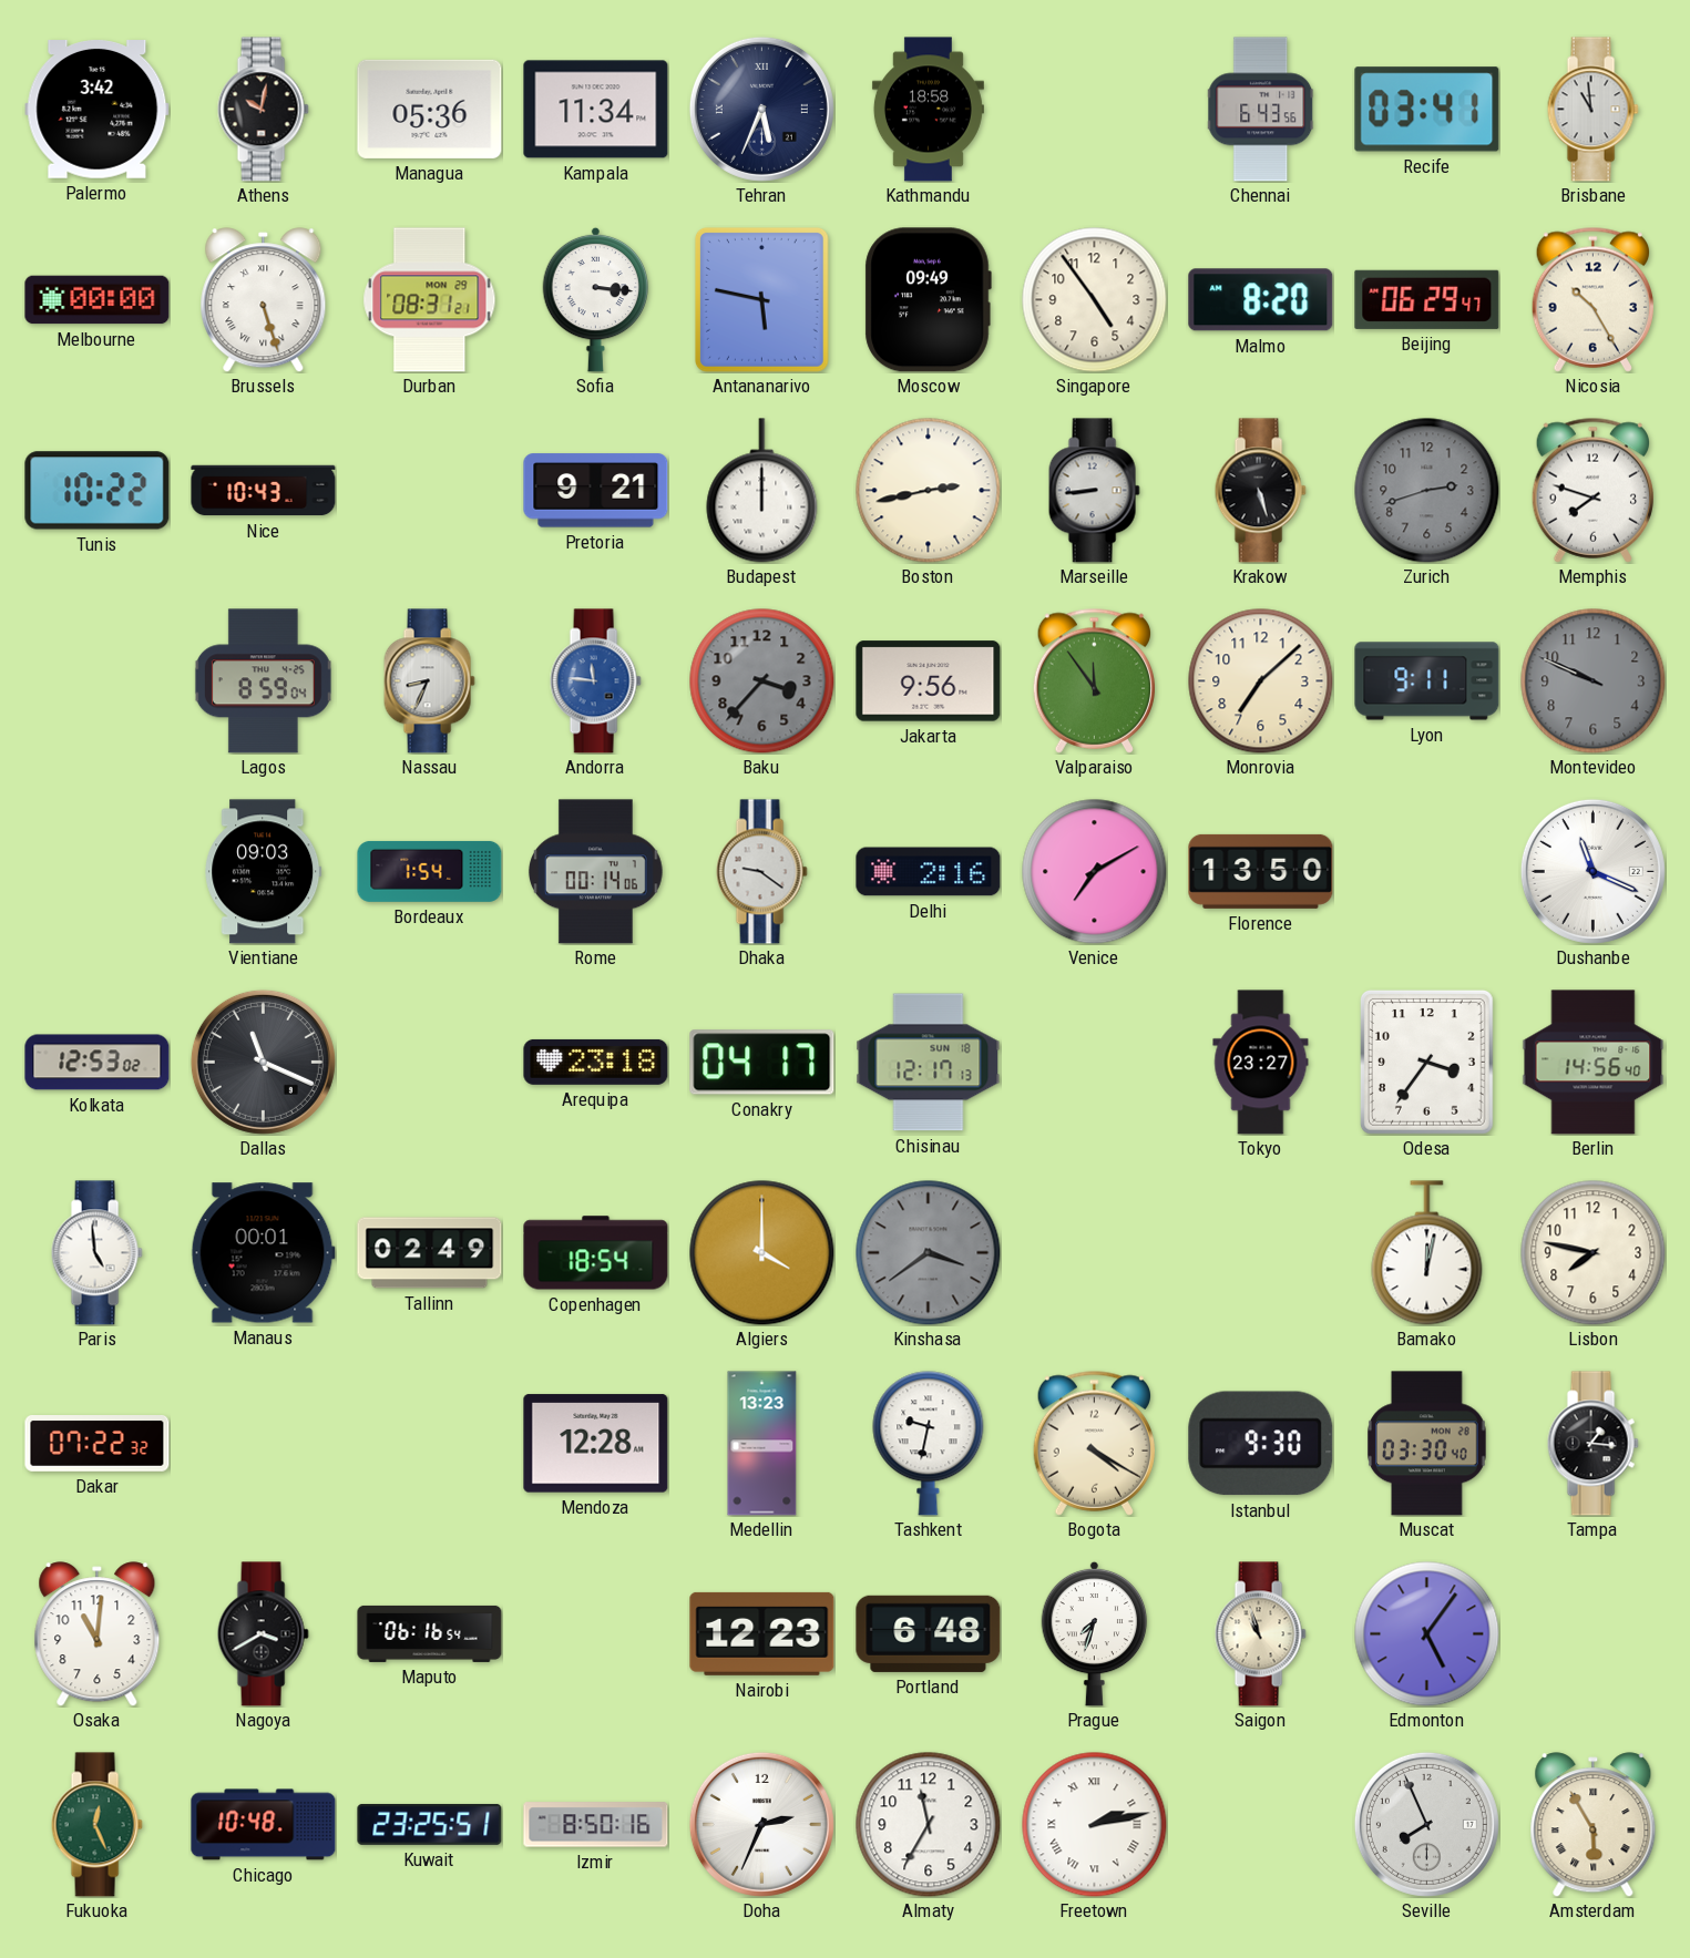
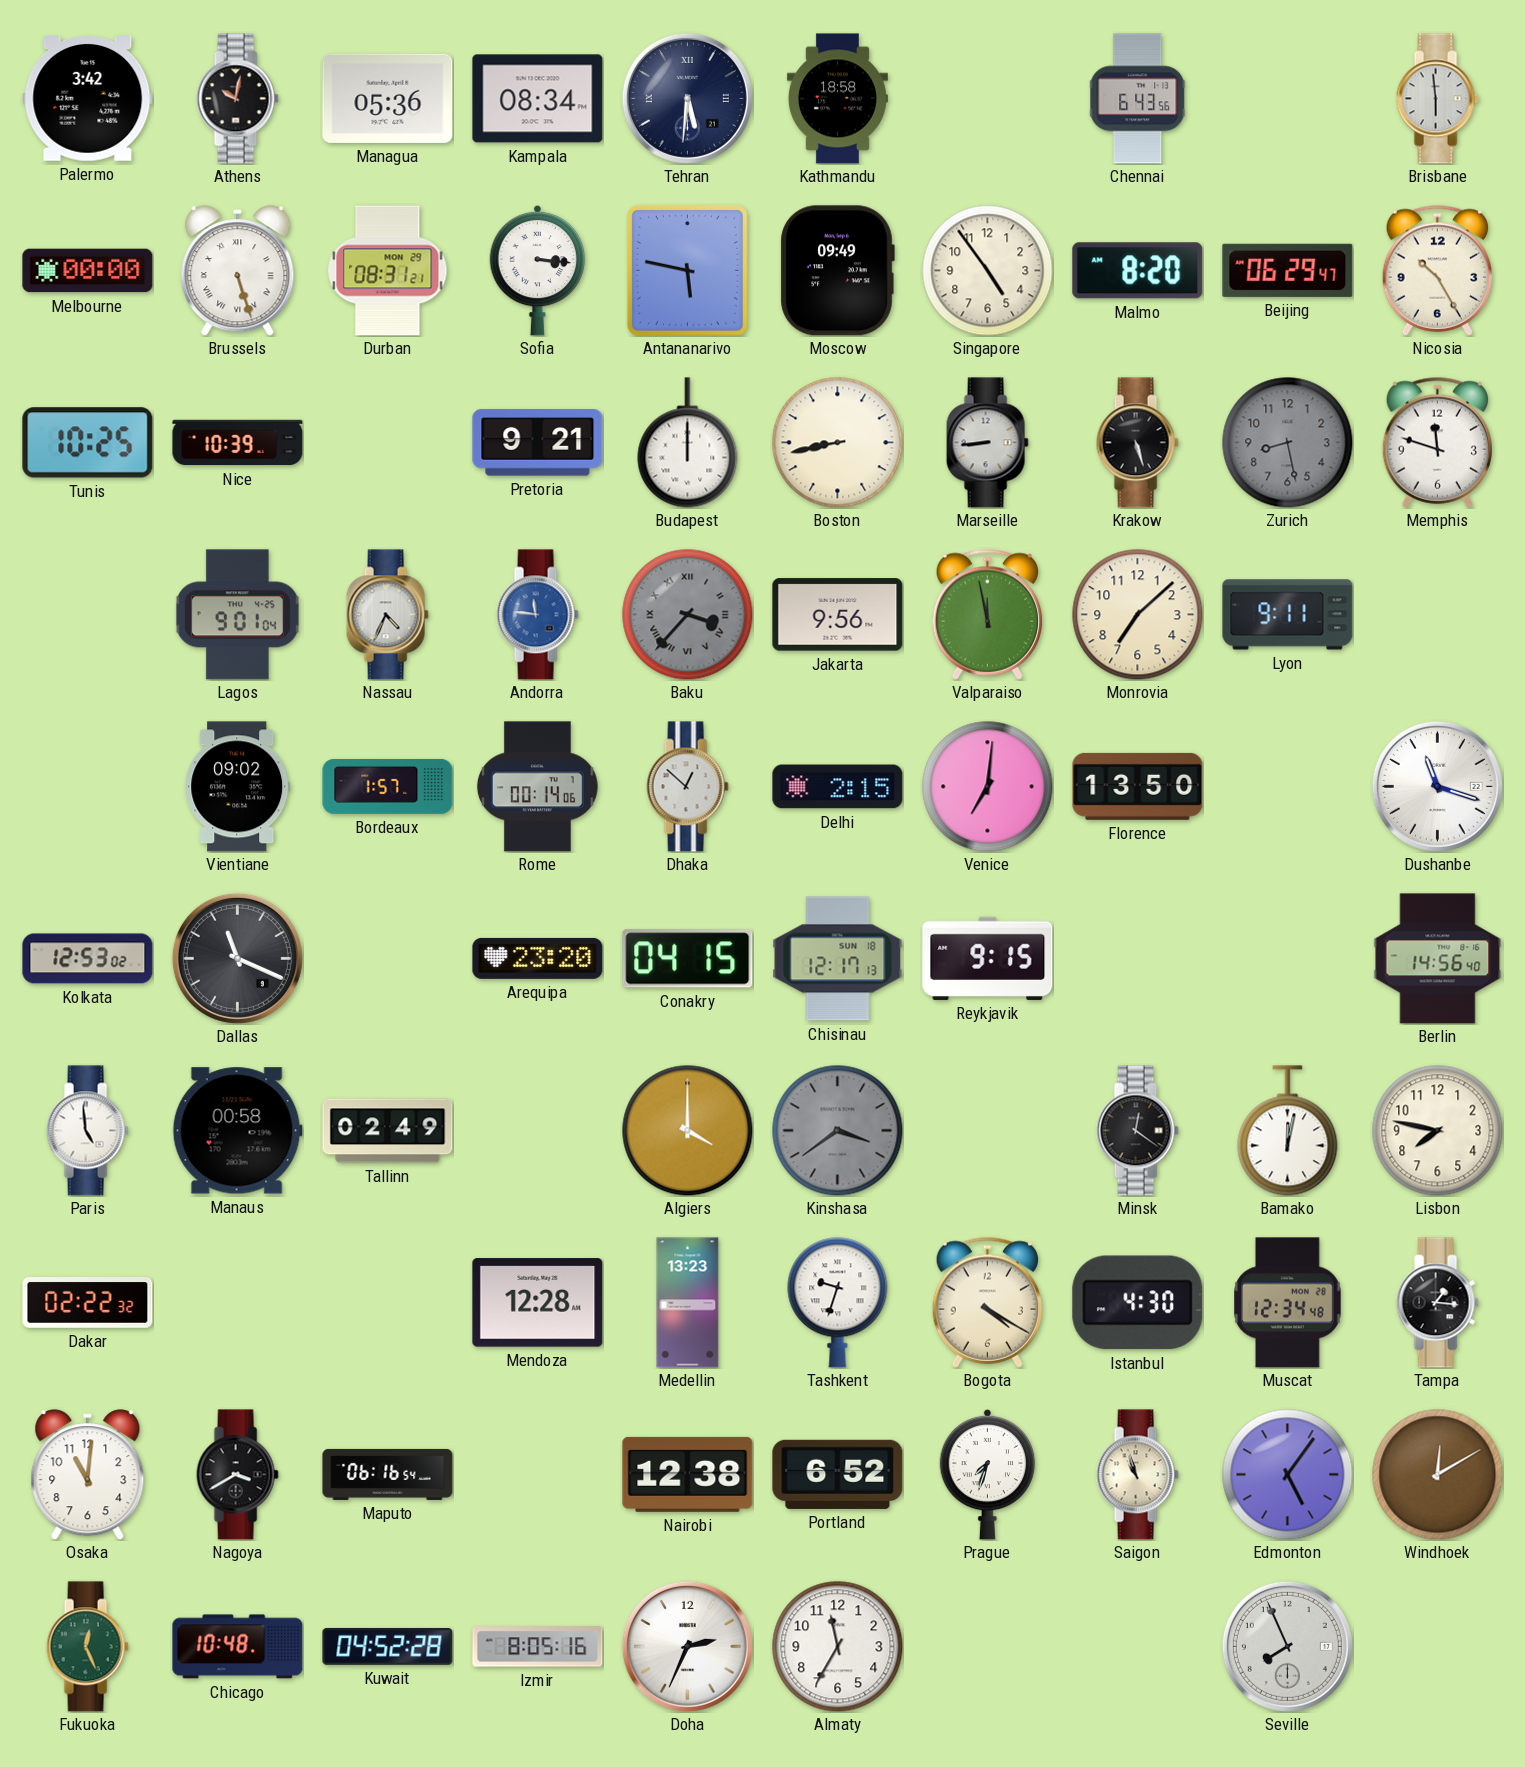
Kampala: 11:34 -> 08:34 (538, 99)
Tehran: 5:34 -> 5:31 (687, 98)
Recife: 03:41 -> none (1427, 110)
Brisbane: 10:59 -> 5:59 (1437, 99)
Tunis: 10:22 -> 10:25 (88, 443)
Nice: 10:43 -> 10:39 (238, 443)
Boston: 2:43 -> 8:43 (838, 443)
Zurich: 2:42 -> 8:28 (1288, 443)
Memphis: 7:48 -> 11:48 (1437, 442)
Lagos: 8:59 -> 9:01 (237, 615)
Nassau: 8:34 -> 4:34 (387, 615)
Baku numerals: Arabic -> Roman (688, 615)
Valparaiso: 11:54 -> 11:58 (987, 614)
Montevideo: 9:49 -> none (1594, 681)
Vientiane: 09:03 -> 09:02 (238, 787)
Bordeaux: 1:54 -> 1:57 (388, 786)
Dhaka: 9:21 -> 12:52 (687, 787)
Delhi: 2:16 -> 2:15 (838, 787)
Venice: 7:10 -> 7:01 (988, 787)
Dushanbe: 11:19 -> 11:18 (1437, 786)
Arequipa: 23:18 -> 23:20 (538, 958)
Conakry: 04:17 -> 04:15 (688, 959)
Reykjavik: none -> 9:15 (988, 958)
Tokyo: 23:27 -> none (1261, 1063)
Odesa: 3:36 -> none (1426, 1062)
Manaus: 00:01 -> 00:58 (237, 1131)
Copenhagen: 18:54 -> none (596, 1253)
Minsk: none -> 12:21 (1137, 1131)
Dakar: 07:22 -> 02:22 (88, 1303)
Tashkent: 9:32 -> 9:33 (838, 1303)
Istanbul: 9:30 -> 4:30 (1138, 1303)
Muscat: 03:30 -> 12:34 (1288, 1303)
Nairobi: 12:23 -> 12:38 (688, 1474)
Portland: 6:48 -> 6:52 (838, 1474)
Windhoek: none -> 12:10 (1438, 1475)
Kuwait: 23:25 -> 04:52 (388, 1646)
Izmir: 8:50 -> 8:05 (538, 1647)
Freetown: 2:13 -> none (1095, 1825)
Amsterdam: 5:55 -> none (1594, 1825)
